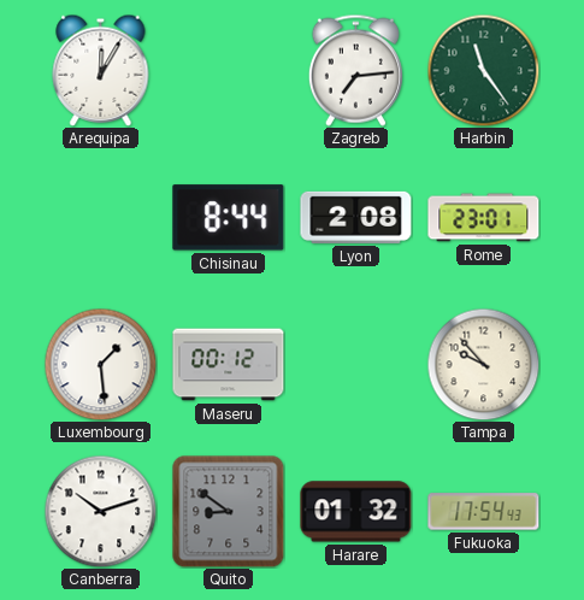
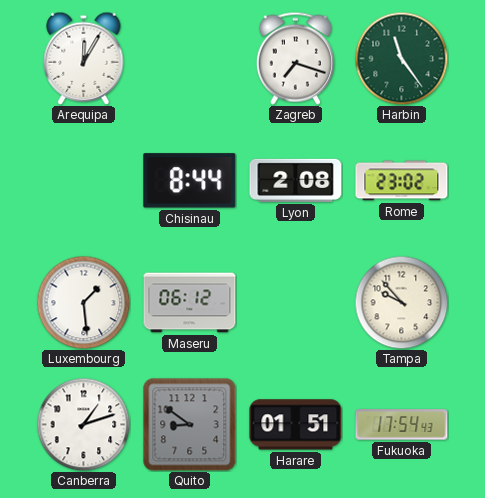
Zagreb: 7:14 -> 7:18 (295, 58)
Rome: 23:01 -> 23:02 (402, 181)
Maseru: 00:12 -> 06:12 (190, 303)
Canberra: 10:12 -> 1:12 (83, 424)
Harare: 01:32 -> 01:51 (296, 425)
